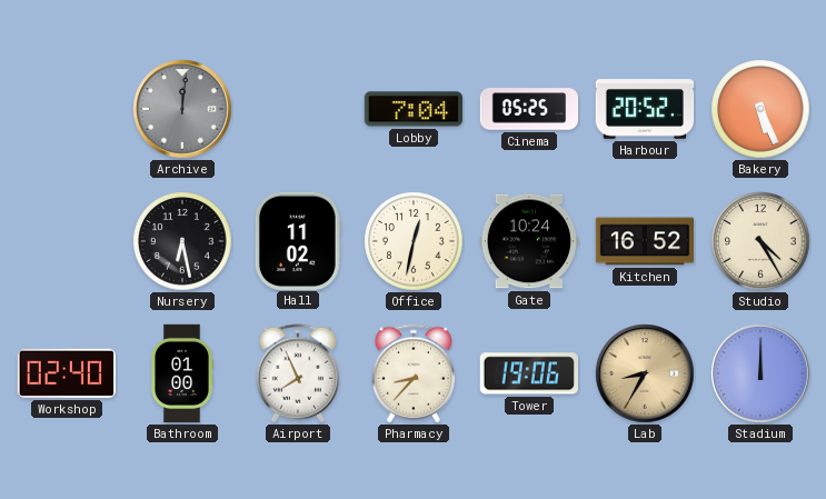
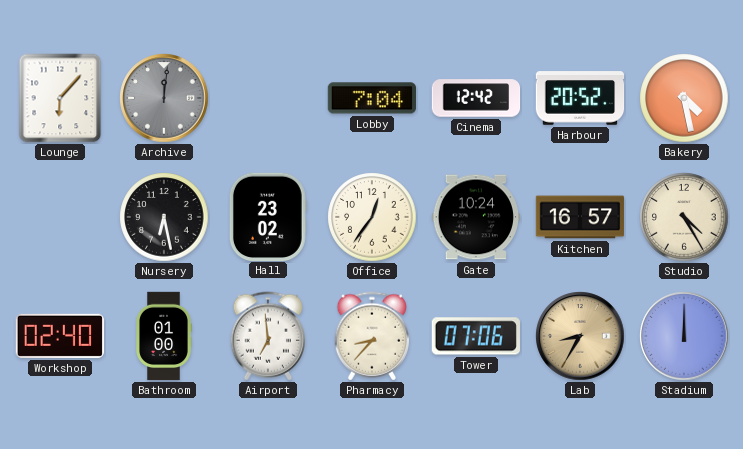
Lounge: none -> 6:07 (60, 98)
Cinema: 05:25 -> 12:42 (476, 98)
Bakery: 5:26 -> 4:28 (684, 98)
Hall: 11:02 -> 23:02 (268, 216)
Office: 12:32 -> 12:36 (372, 217)
Kitchen: 16:52 -> 16:57 (580, 217)
Airport: 7:56 -> 6:59 (267, 336)
Tower: 19:06 -> 07:06 (476, 336)
